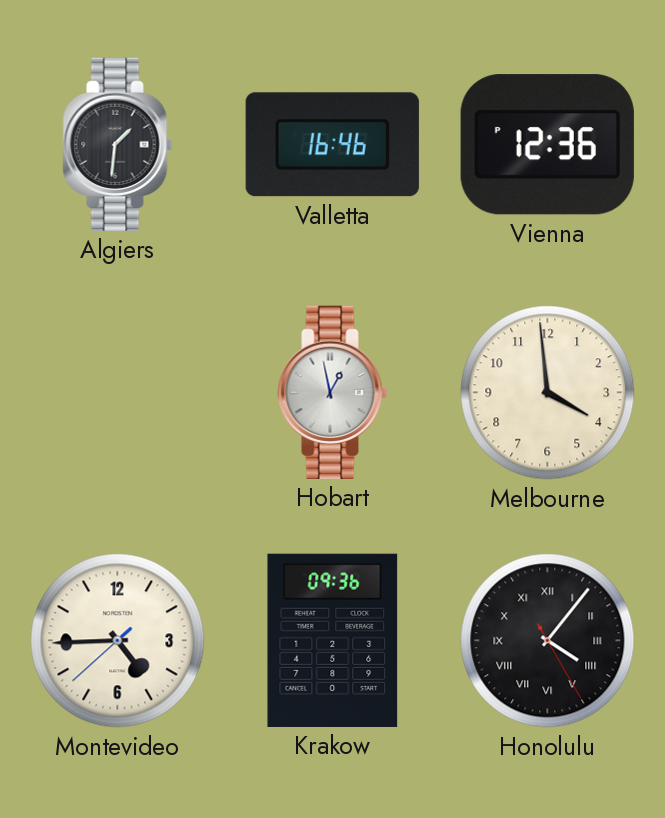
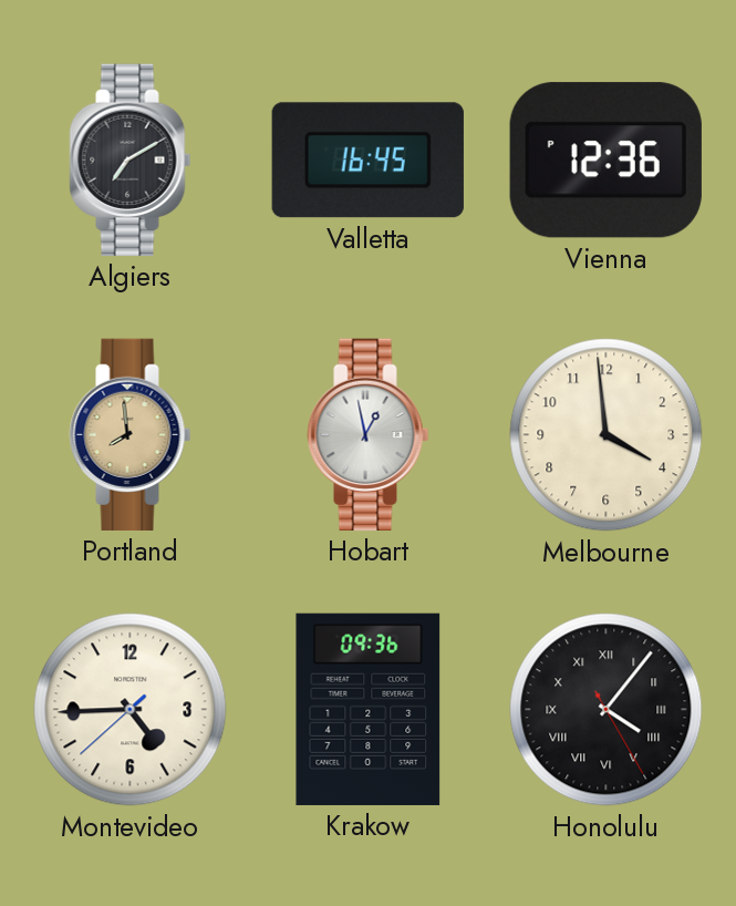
Algiers: 1:31 -> 7:10 (131, 159)
Valletta: 16:46 -> 16:45 (367, 161)
Portland: none -> 7:59 (131, 434)
